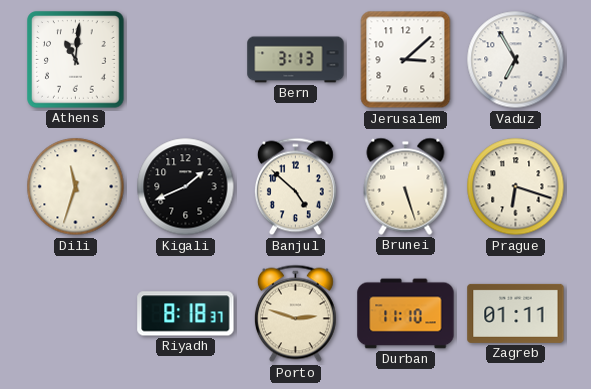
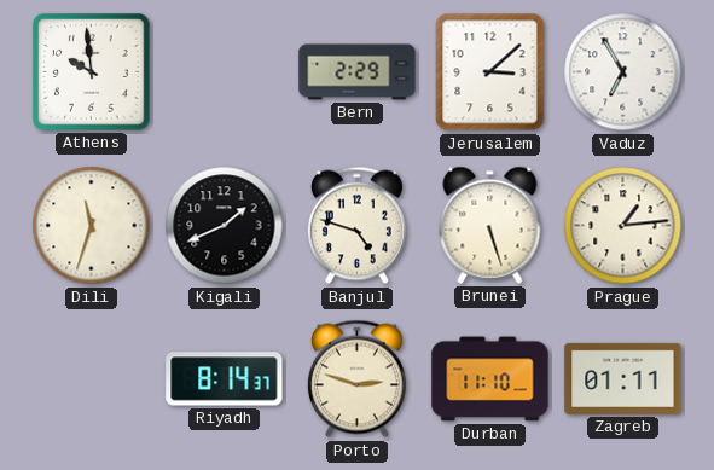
Athens: 11:01 -> 9:59 (92, 72)
Bern: 3:13 -> 2:29 (358, 72)
Banjul: 4:52 -> 4:48 (356, 226)
Prague: 6:18 -> 1:14 (623, 226)
Riyadh: 8:18 -> 8:14 (225, 379)
